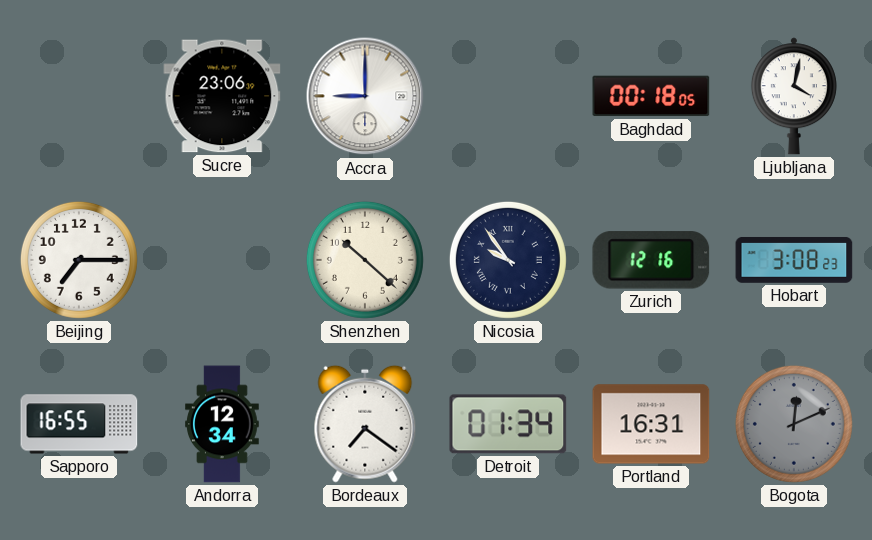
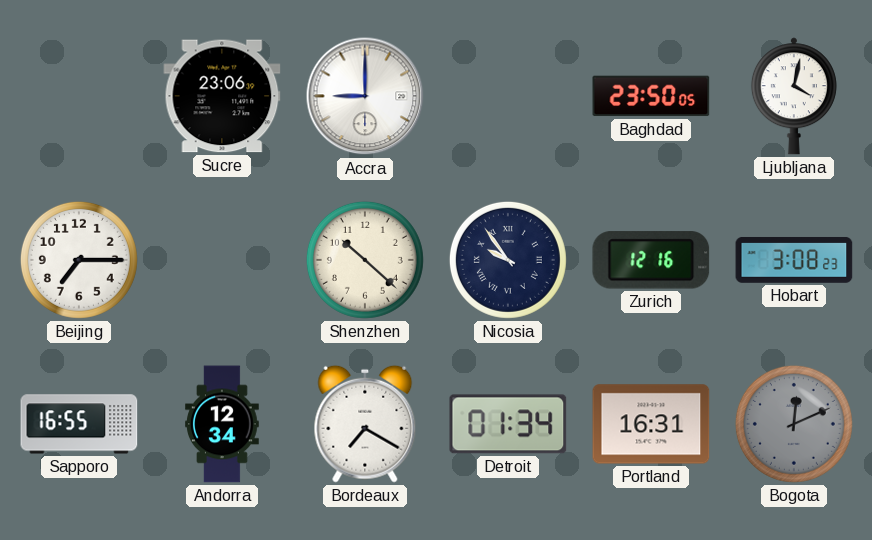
Baghdad: 00:18 -> 23:50 (651, 96)
Bordeaux: 7:21 -> 7:20 (365, 424)
